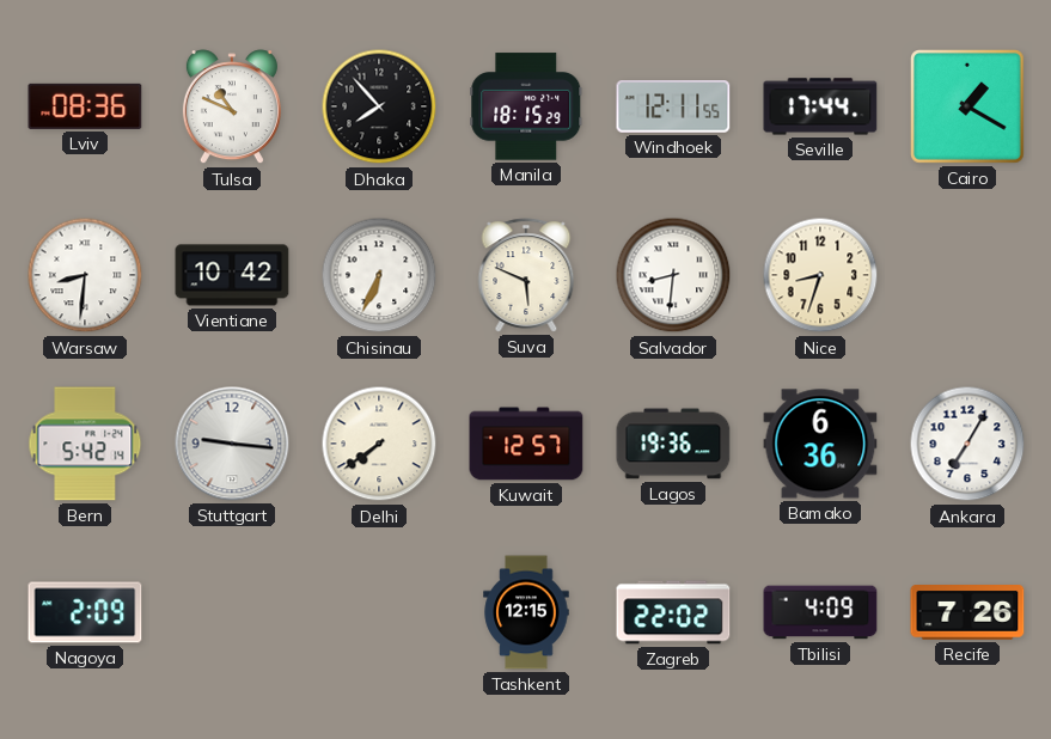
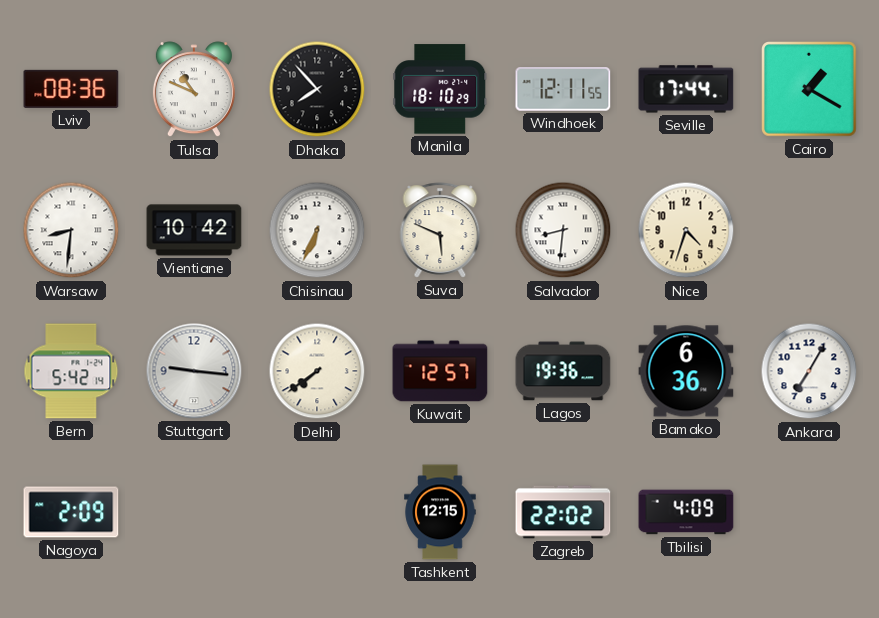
Manila: 18:15 -> 18:10 (440, 89)
Nice: 8:33 -> 4:33 (686, 230)
Recife: 7:26 -> none (967, 613)
